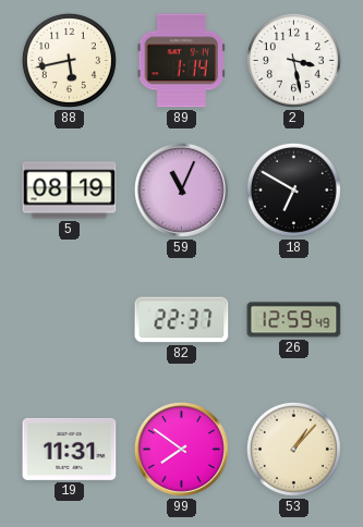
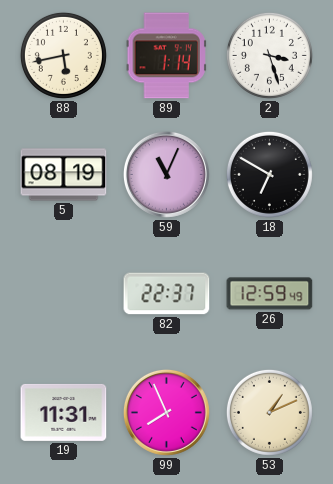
2: 3:28 -> 3:27 (269, 55)
99: 7:51 -> 7:56 (166, 412)
53: 1:07 -> 1:11 (269, 412)
